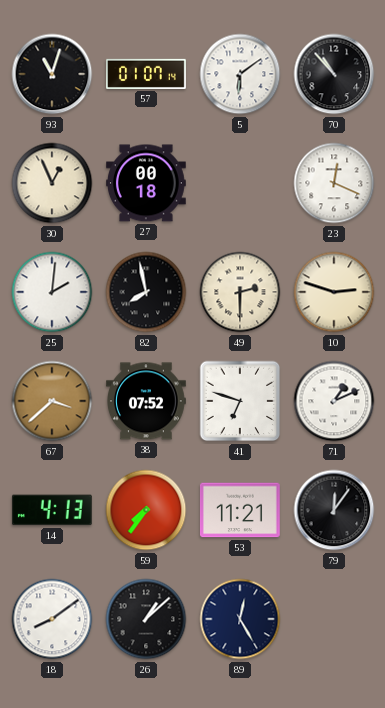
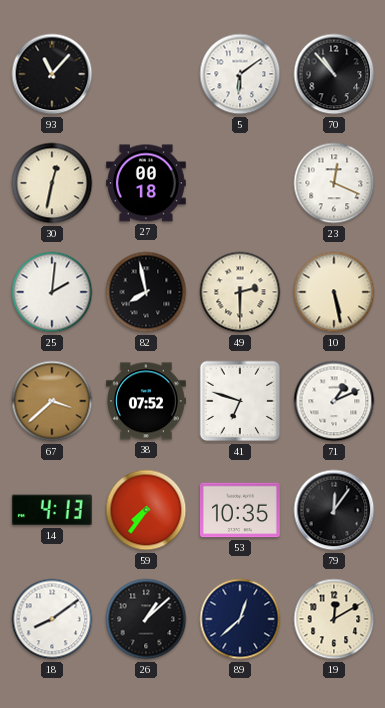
93: 11:03 -> 11:07 (52, 74)
57: 01:07 -> none (147, 74)
30: 12:56 -> 12:32 (52, 183)
10: 2:48 -> 5:28 (334, 292)
53: 11:21 -> 10:35 (240, 510)
89: 12:25 -> 12:38 (240, 619)
19: none -> 12:10 (334, 619)
